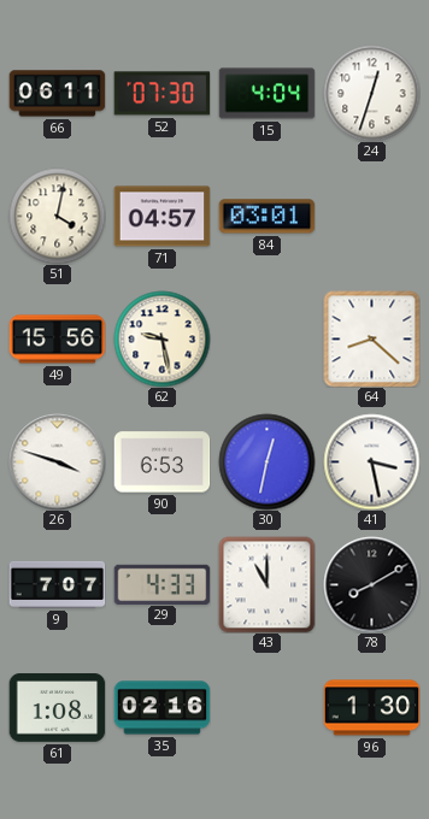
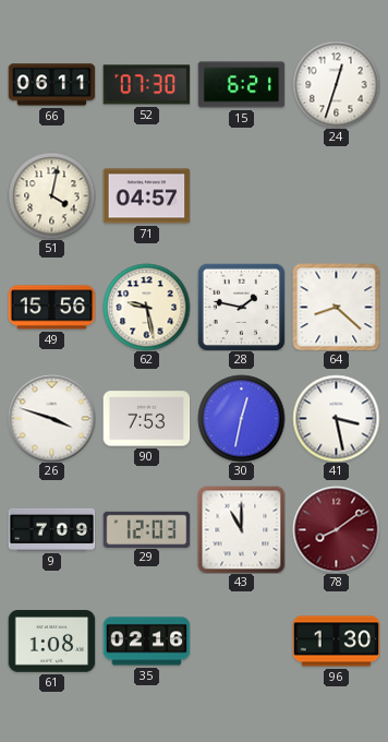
15: 4:04 -> 6:21 (241, 85)
84: 03:01 -> none (266, 217)
28: none -> 1:47 (241, 307)
90: 6:53 -> 7:53 (146, 419)
9: 7:07 -> 7:09 (51, 529)
29: 4:33 -> 12:03 (146, 529)
78: 8:10 -> 8:09 (336, 529)
78 dial: black -> burgundy (336, 529)
